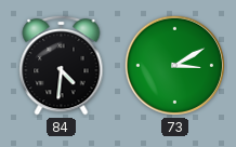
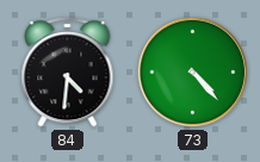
73: 3:10 -> 4:23 (192, 71)
